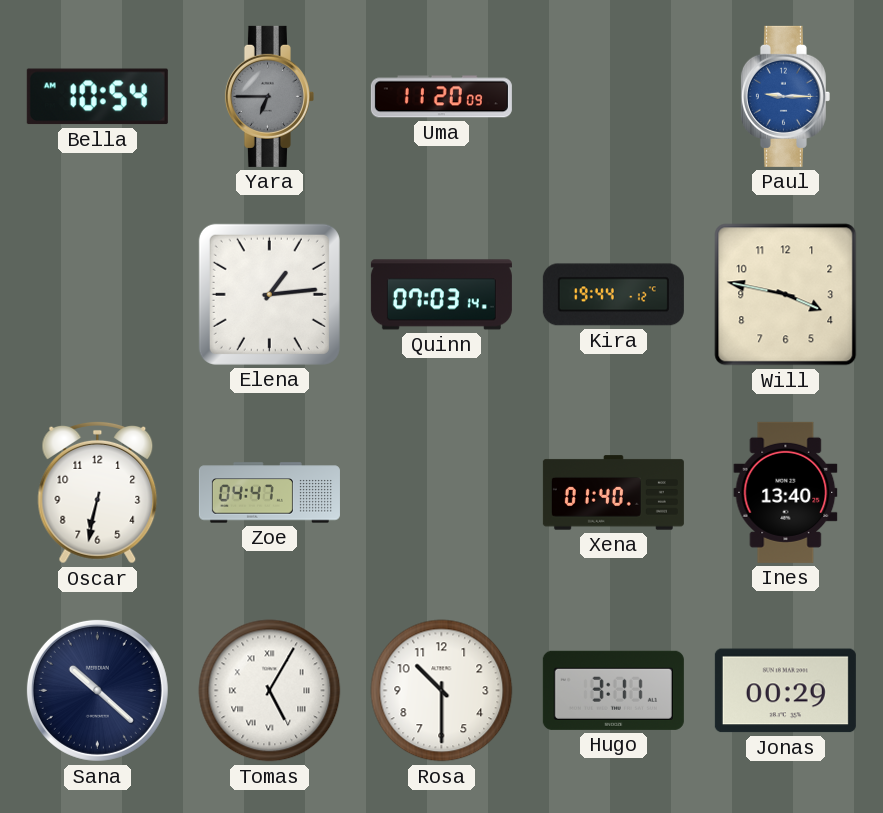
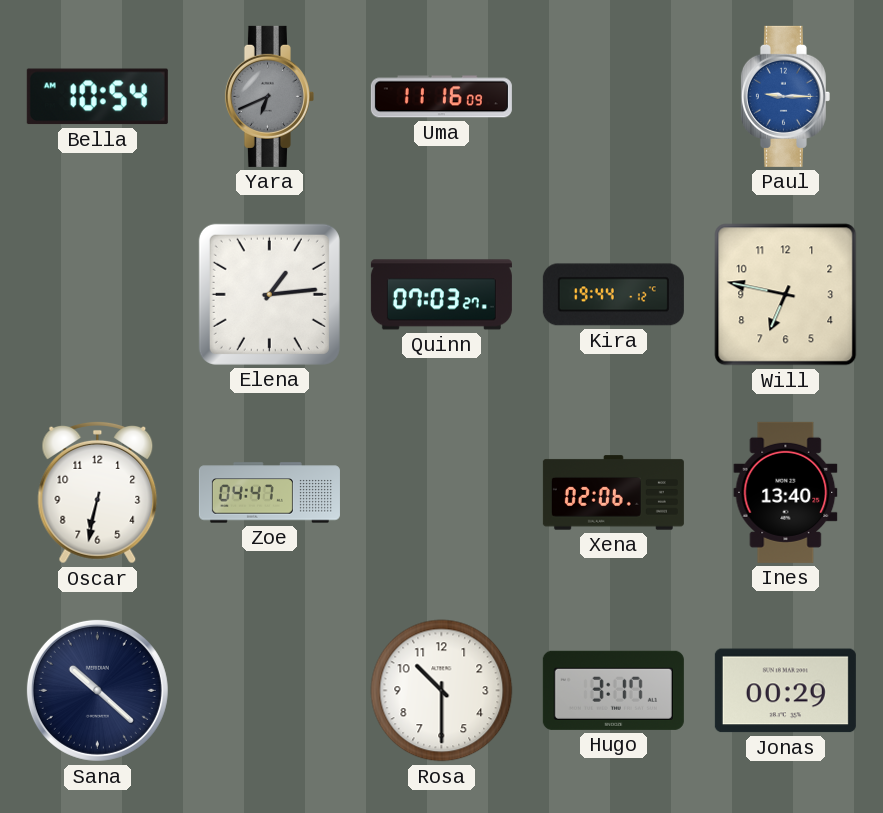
Yara: 6:45 -> 6:41 (269, 96)
Uma: 11:20 -> 11:16 (441, 97)
Quinn: 07:03:14 -> 07:03:27 (441, 295)
Will: 3:47 -> 6:47 (786, 295)
Xena: 01:40 -> 02:06 (613, 493)
Tomas: 5:05 -> none (270, 691)
Hugo: 3:11 -> 3:17 (613, 690)
